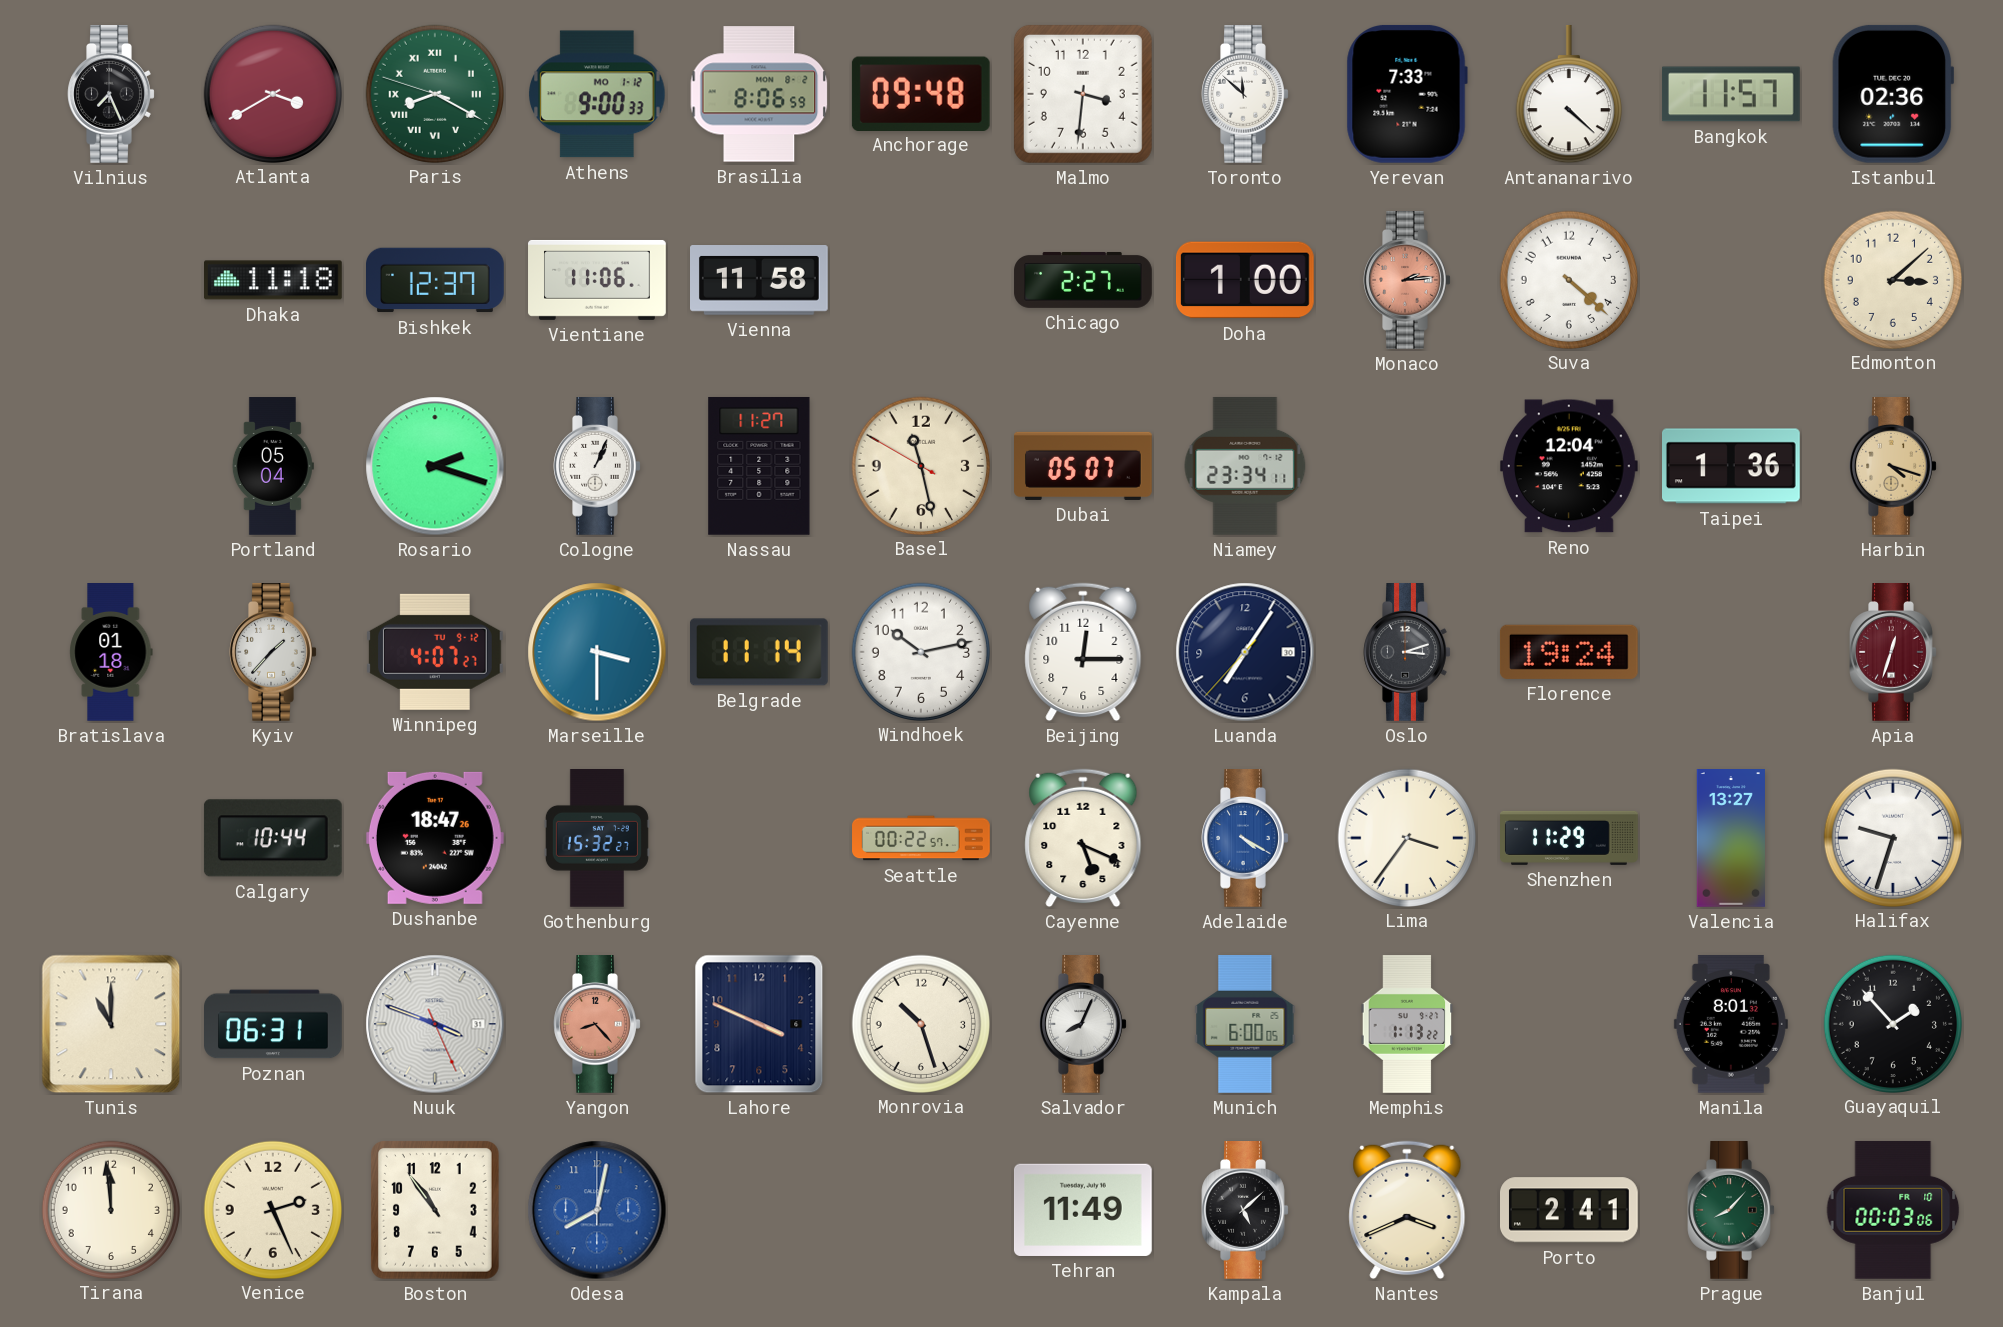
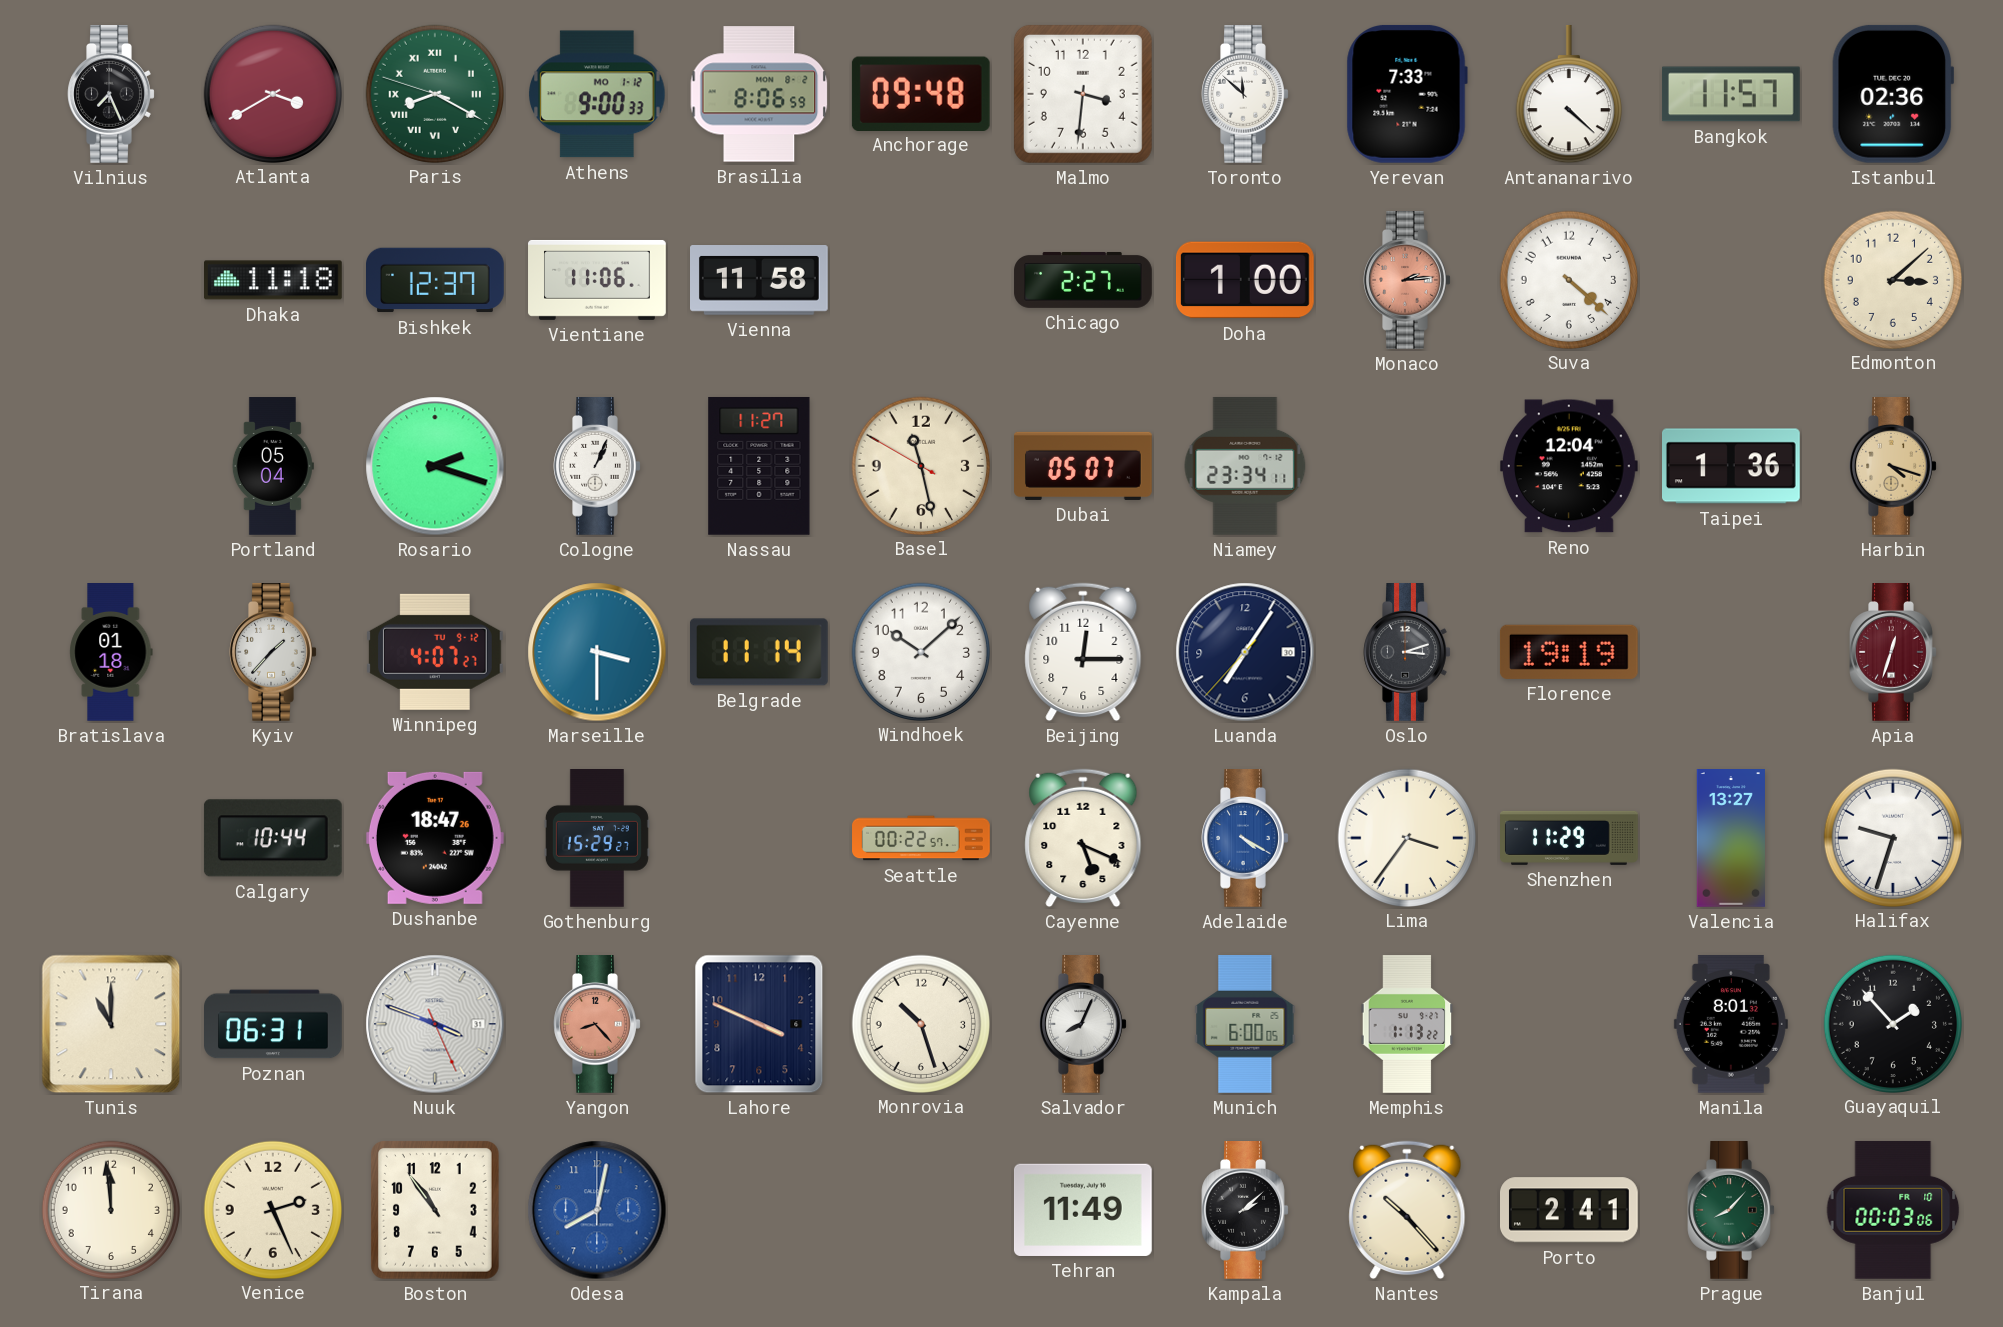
Windhoek: 10:13 -> 10:08 (920, 651)
Florence: 19:24 -> 19:19 (1569, 652)
Gothenburg: 15:32 -> 15:29 (597, 839)
Kampala: 5:08 -> 2:08 (1245, 1211)
Nantes: 3:41 -> 10:23 (1407, 1210)
